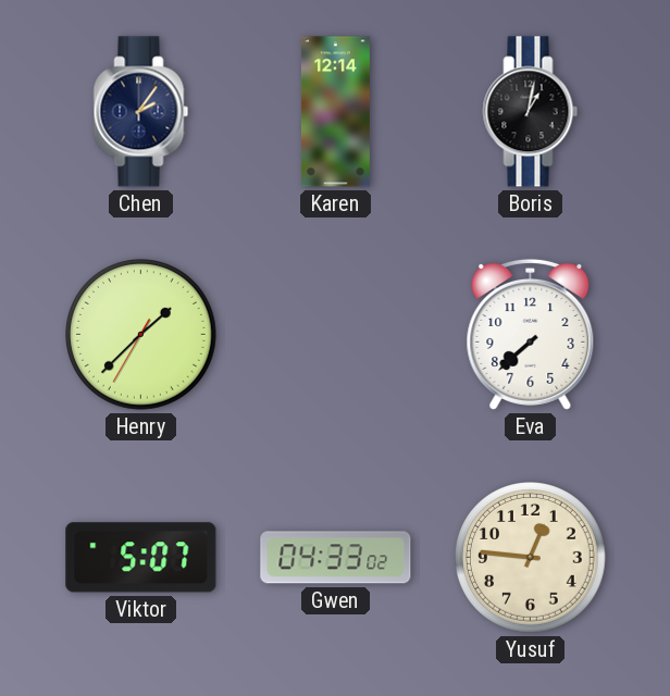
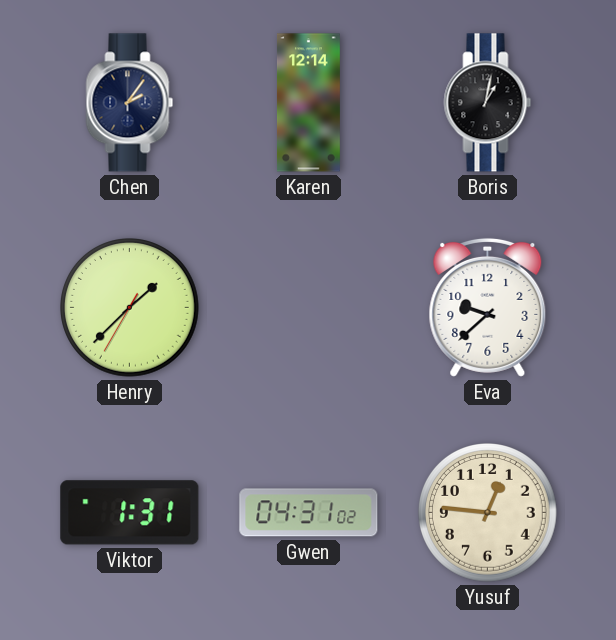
Eva: 7:38 -> 9:38 (488, 307)
Viktor: 5:07 -> 1:31 (130, 513)
Gwen: 04:33 -> 04:31 (309, 513)
